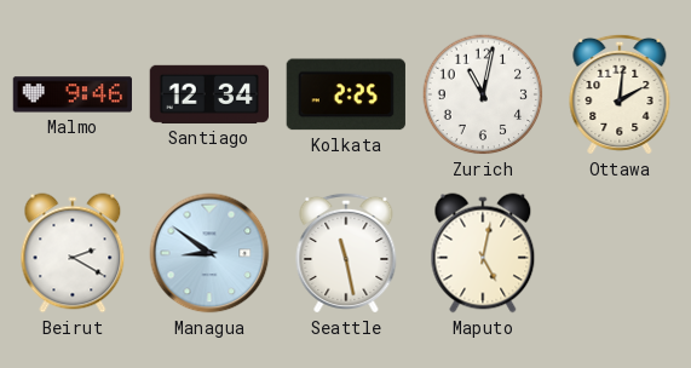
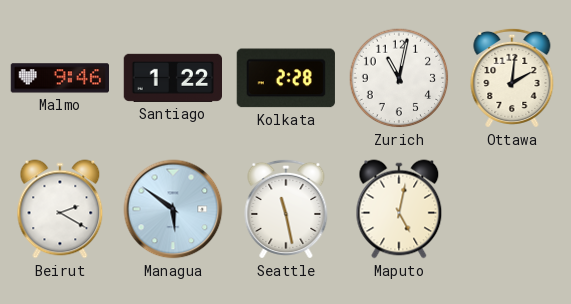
Santiago: 12:34 -> 1:22 (172, 78)
Kolkata: 2:25 -> 2:28 (286, 78)
Managua: 8:51 -> 5:51 (173, 209)
